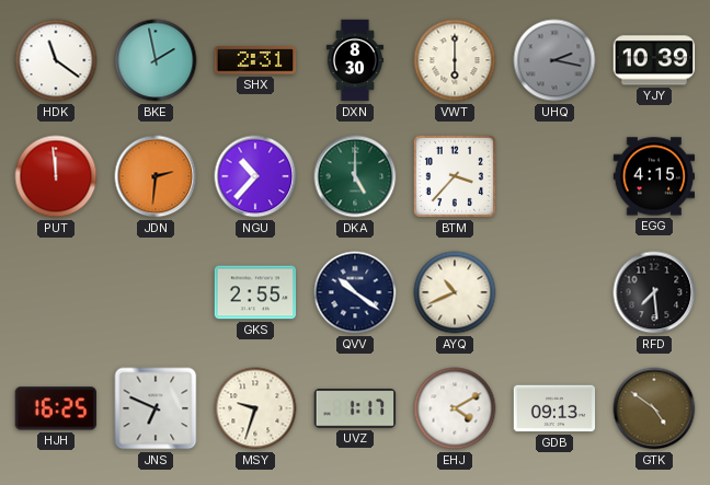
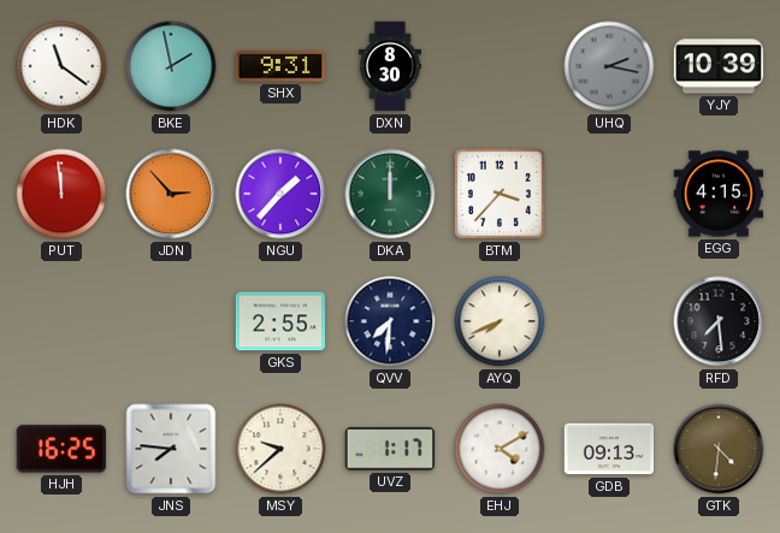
SHX: 2:31 -> 9:31 (280, 66)
VWT: 6:00 -> none (455, 60)
JDN: 2:31 -> 2:53 (171, 194)
NGU: 10:37 -> 1:37 (280, 194)
DKA: 5:00 -> 12:00 (390, 194)
QVV: 10:21 -> 7:31 (390, 321)
AYQ: 10:41 -> 7:41 (500, 321)
JNS: 6:49 -> 7:46 (171, 449)
MSY: 9:33 -> 9:38 (280, 449)
GTK: 4:51 -> 4:31 (719, 449)
